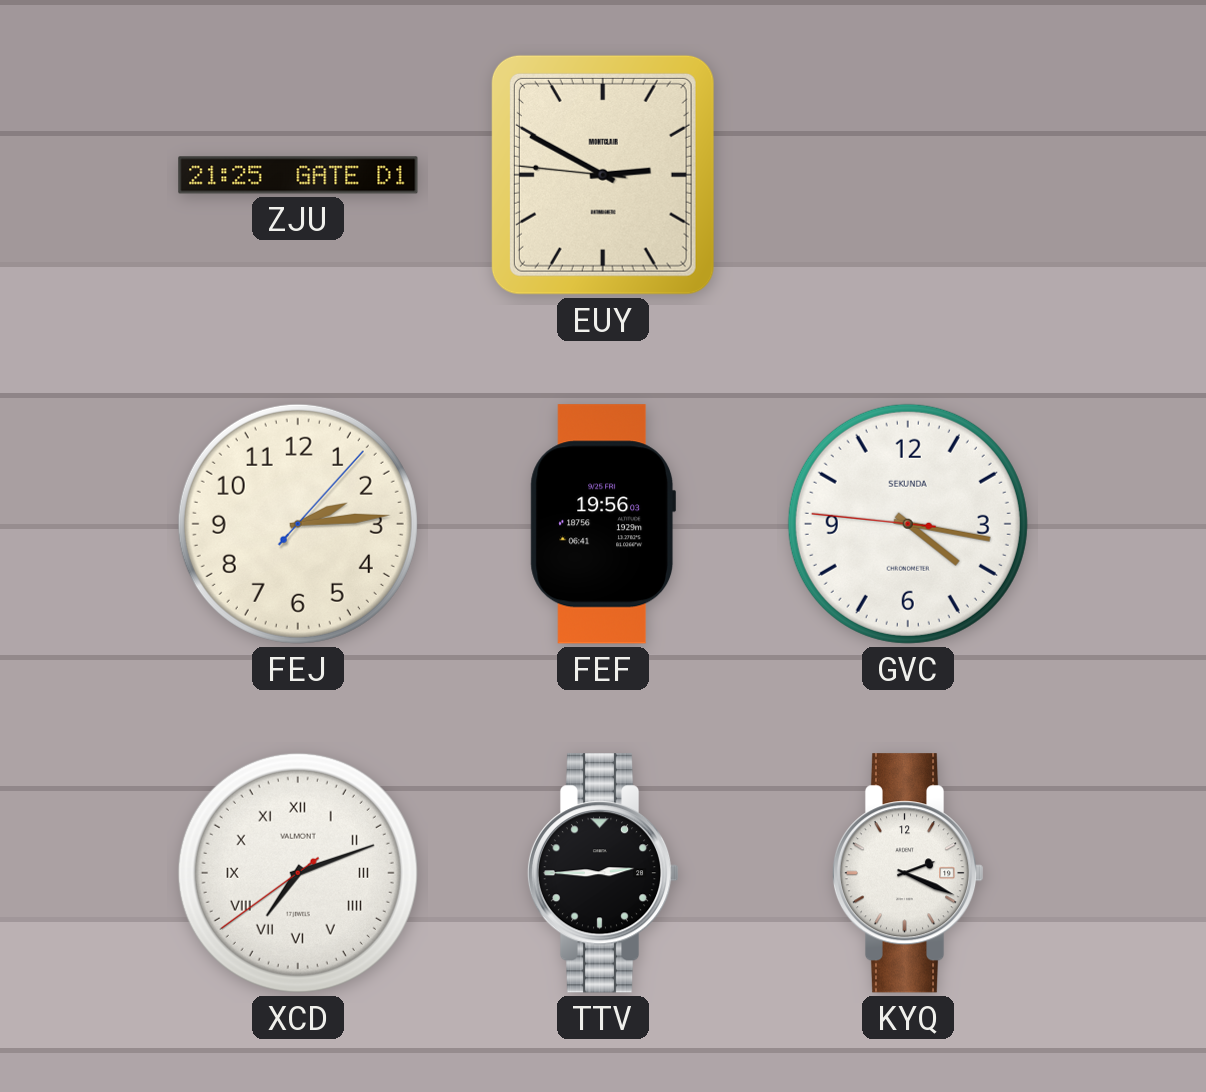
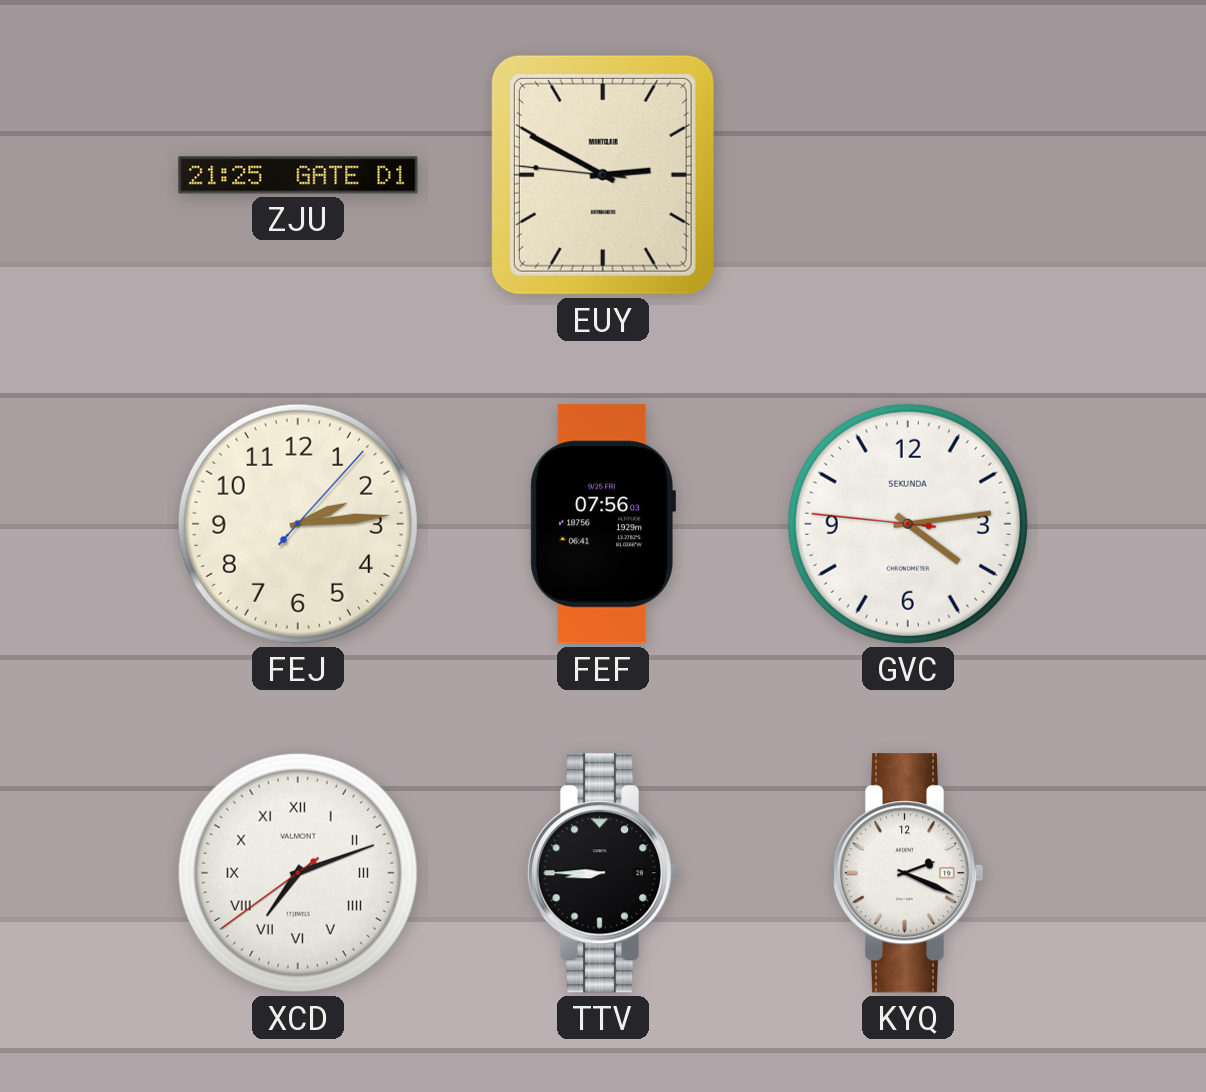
FEF: 19:56 -> 07:56 (602, 524)
GVC: 4:16 -> 4:13 (908, 524)
TTV: 2:45 -> 8:45 (603, 873)
